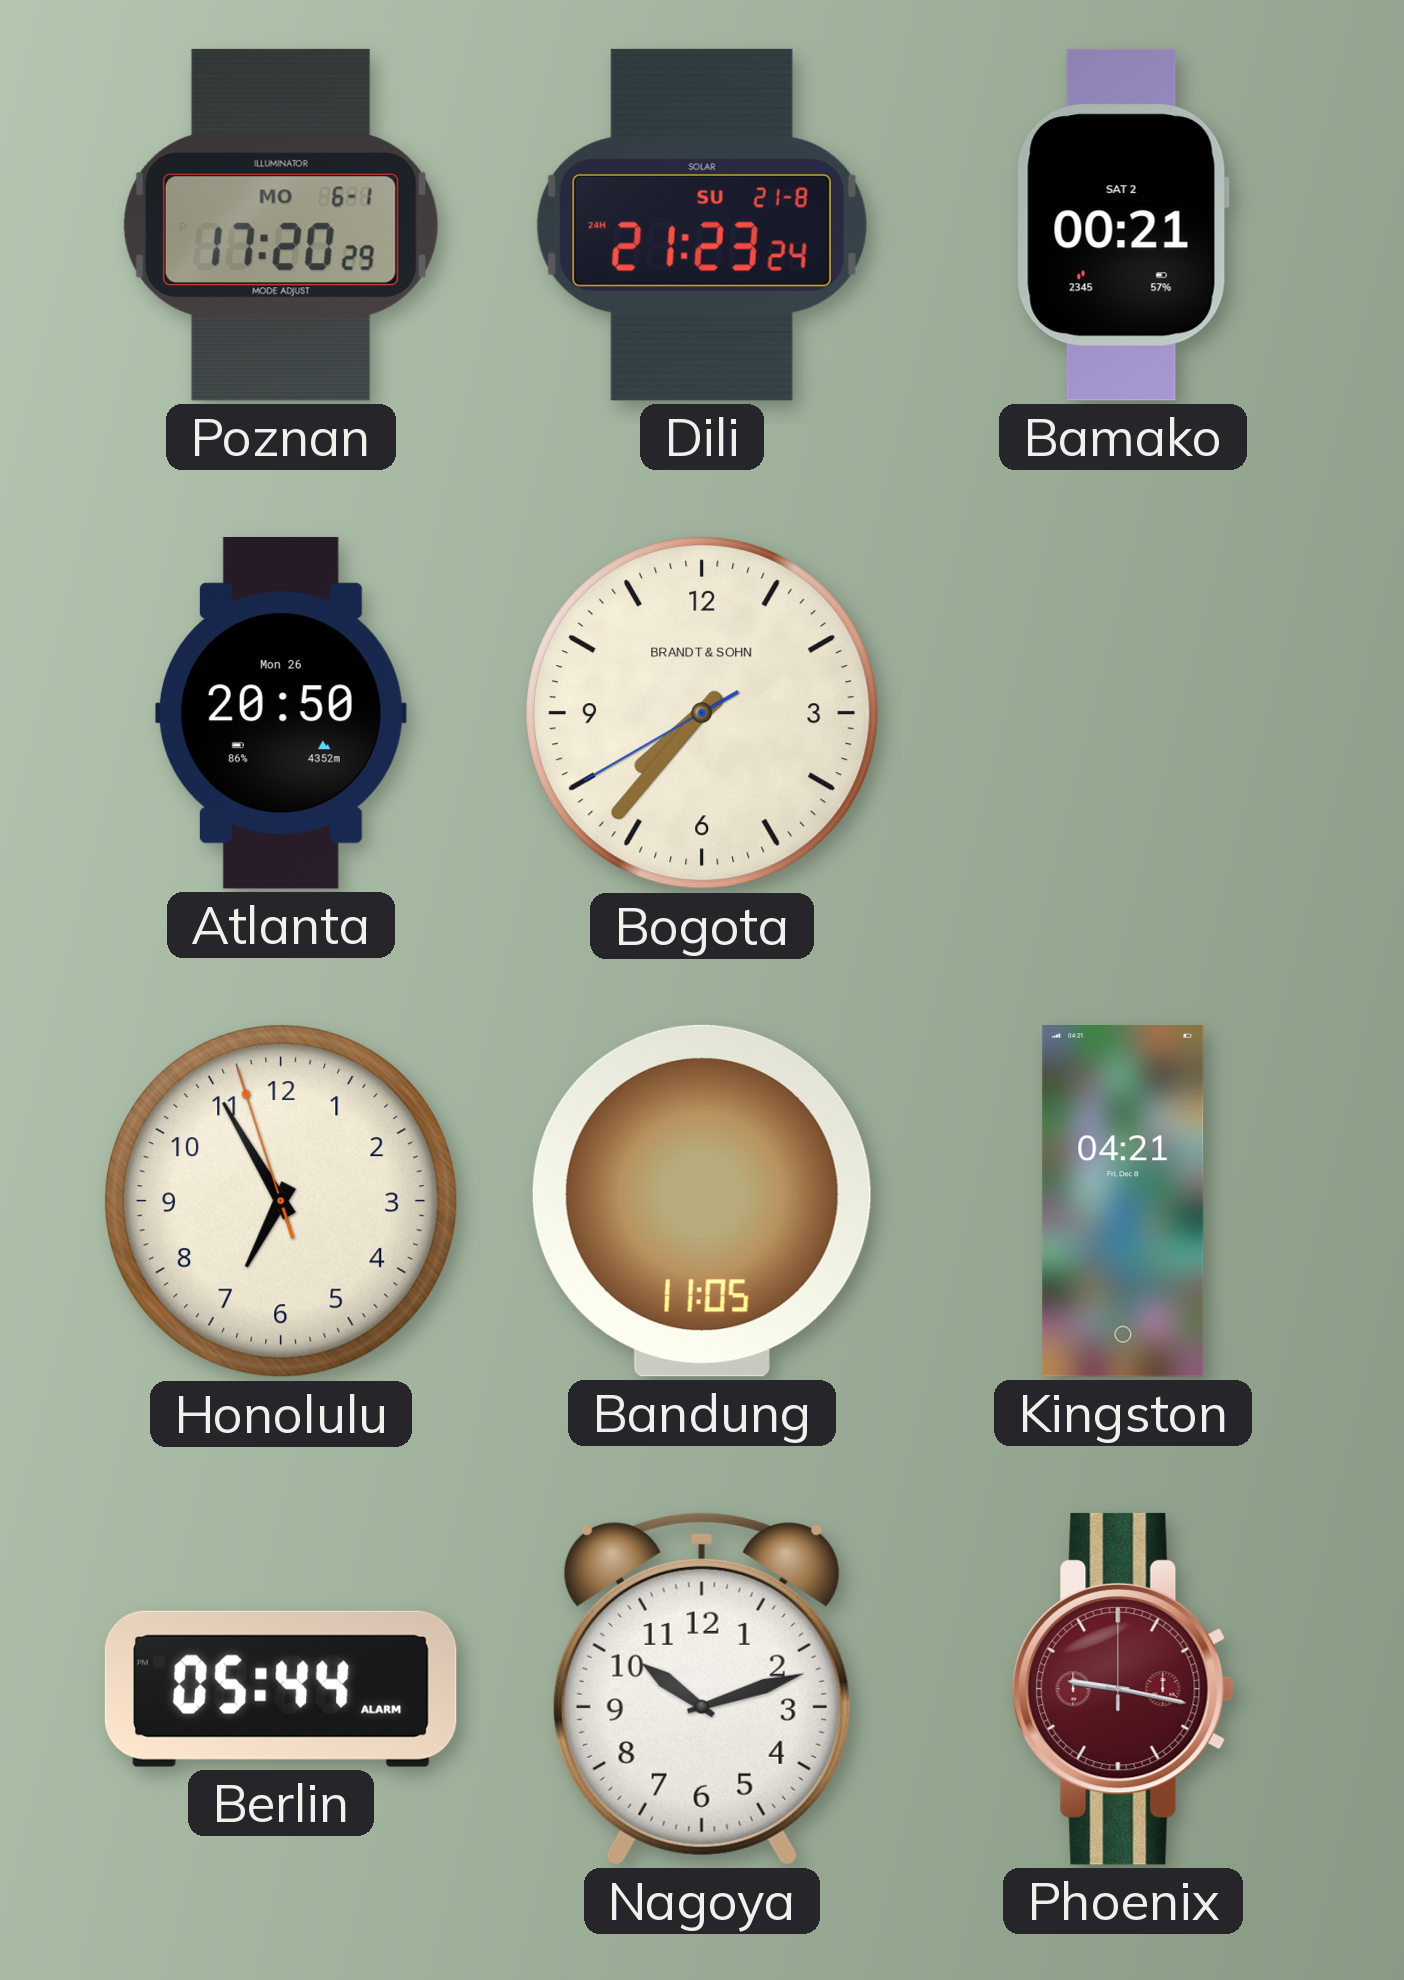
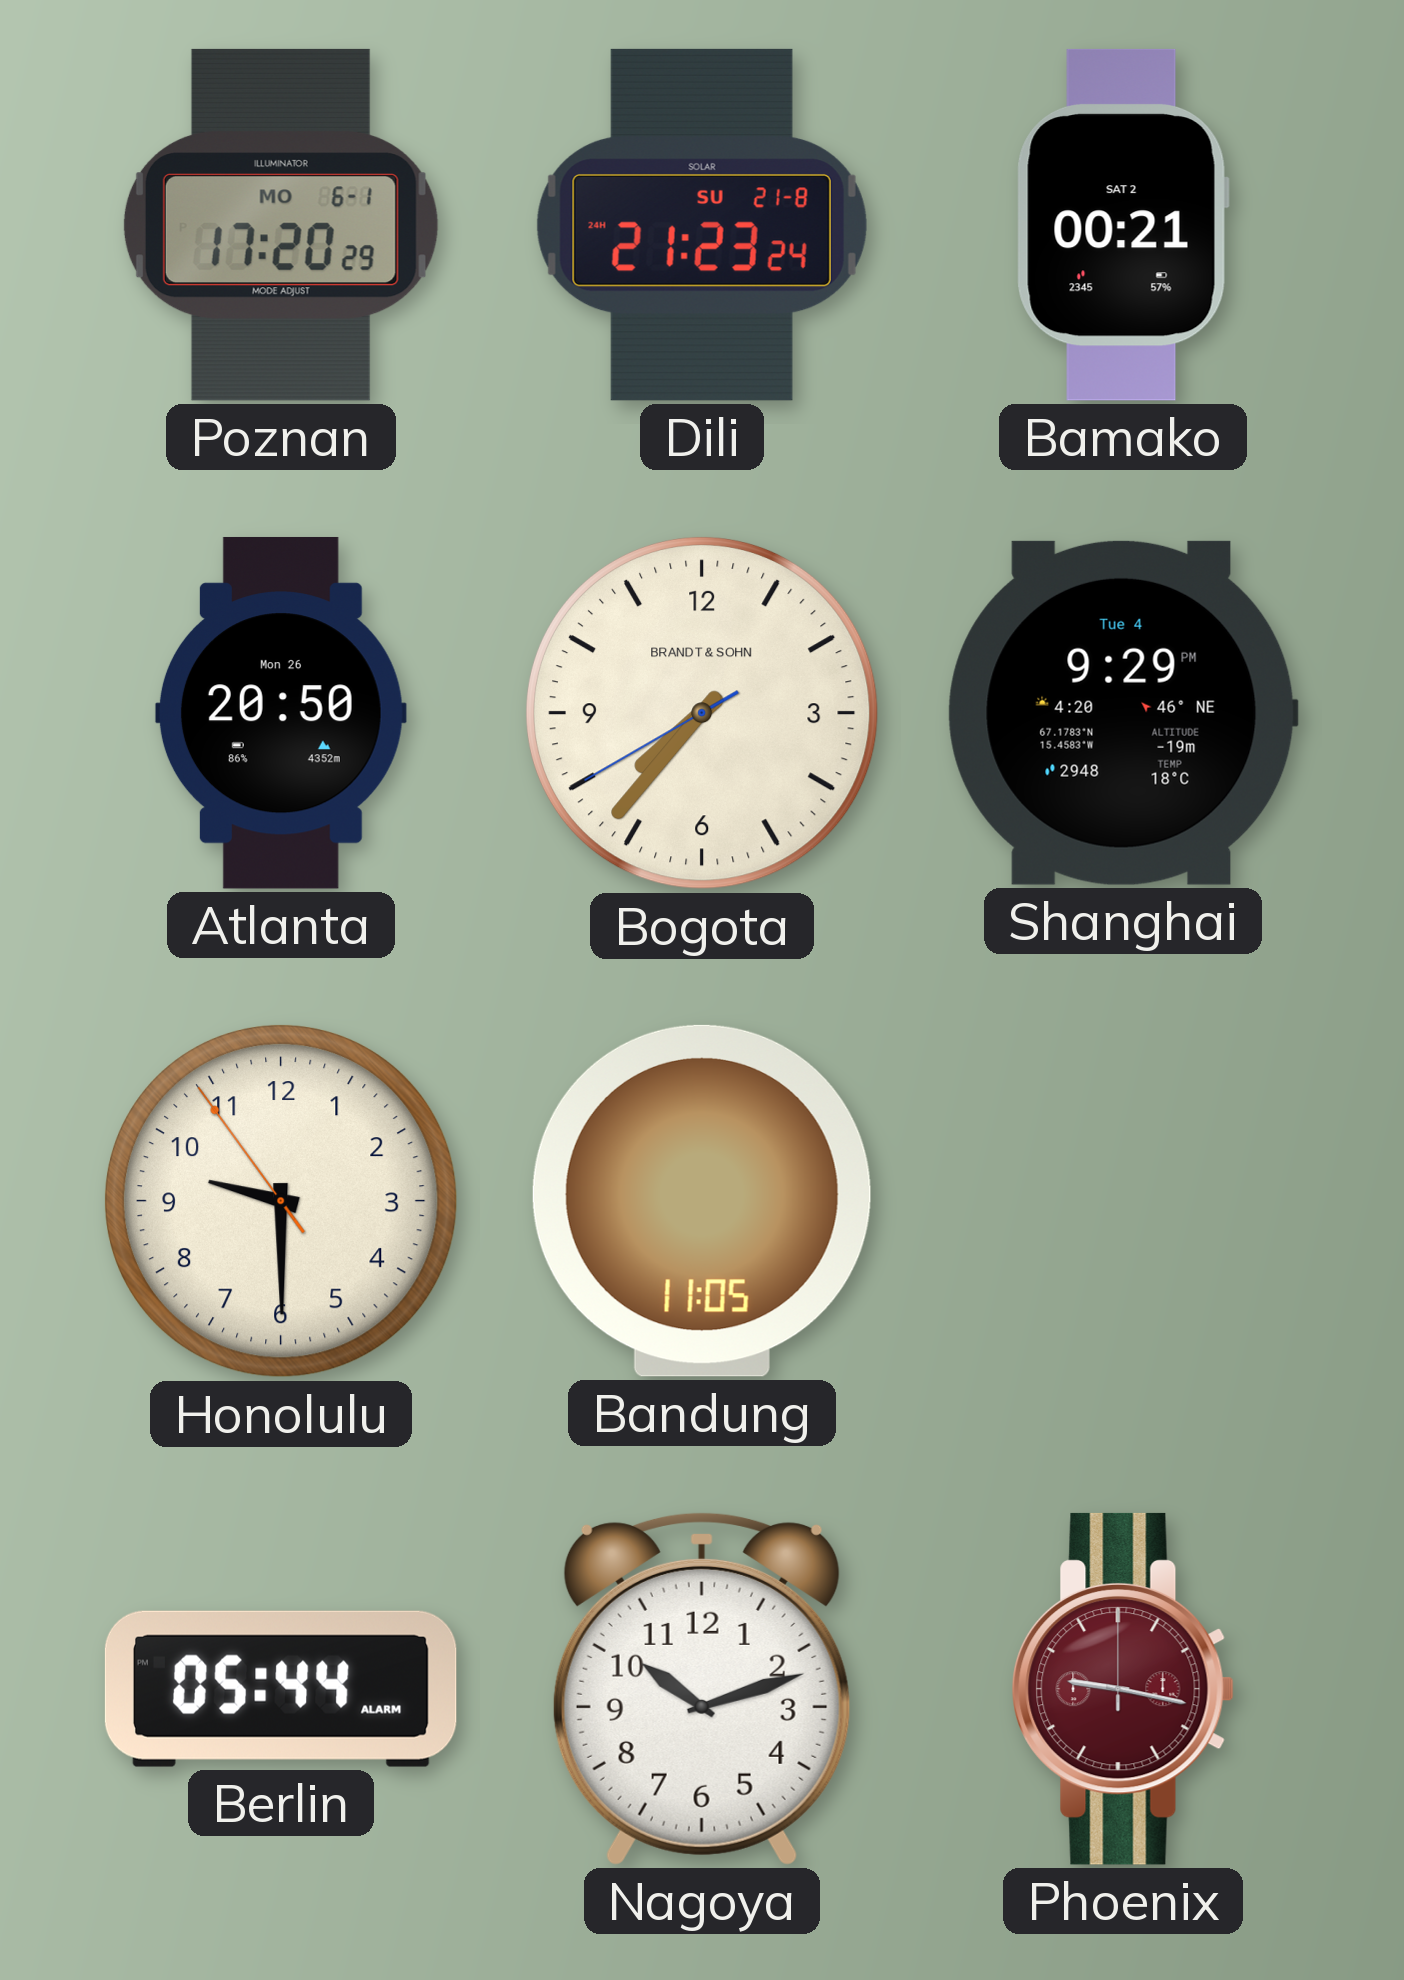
Shanghai: none -> 9:29 (1123, 713)
Honolulu: 6:54 -> 9:29 (281, 1201)
Kingston: 04:21 -> none (1123, 1202)
